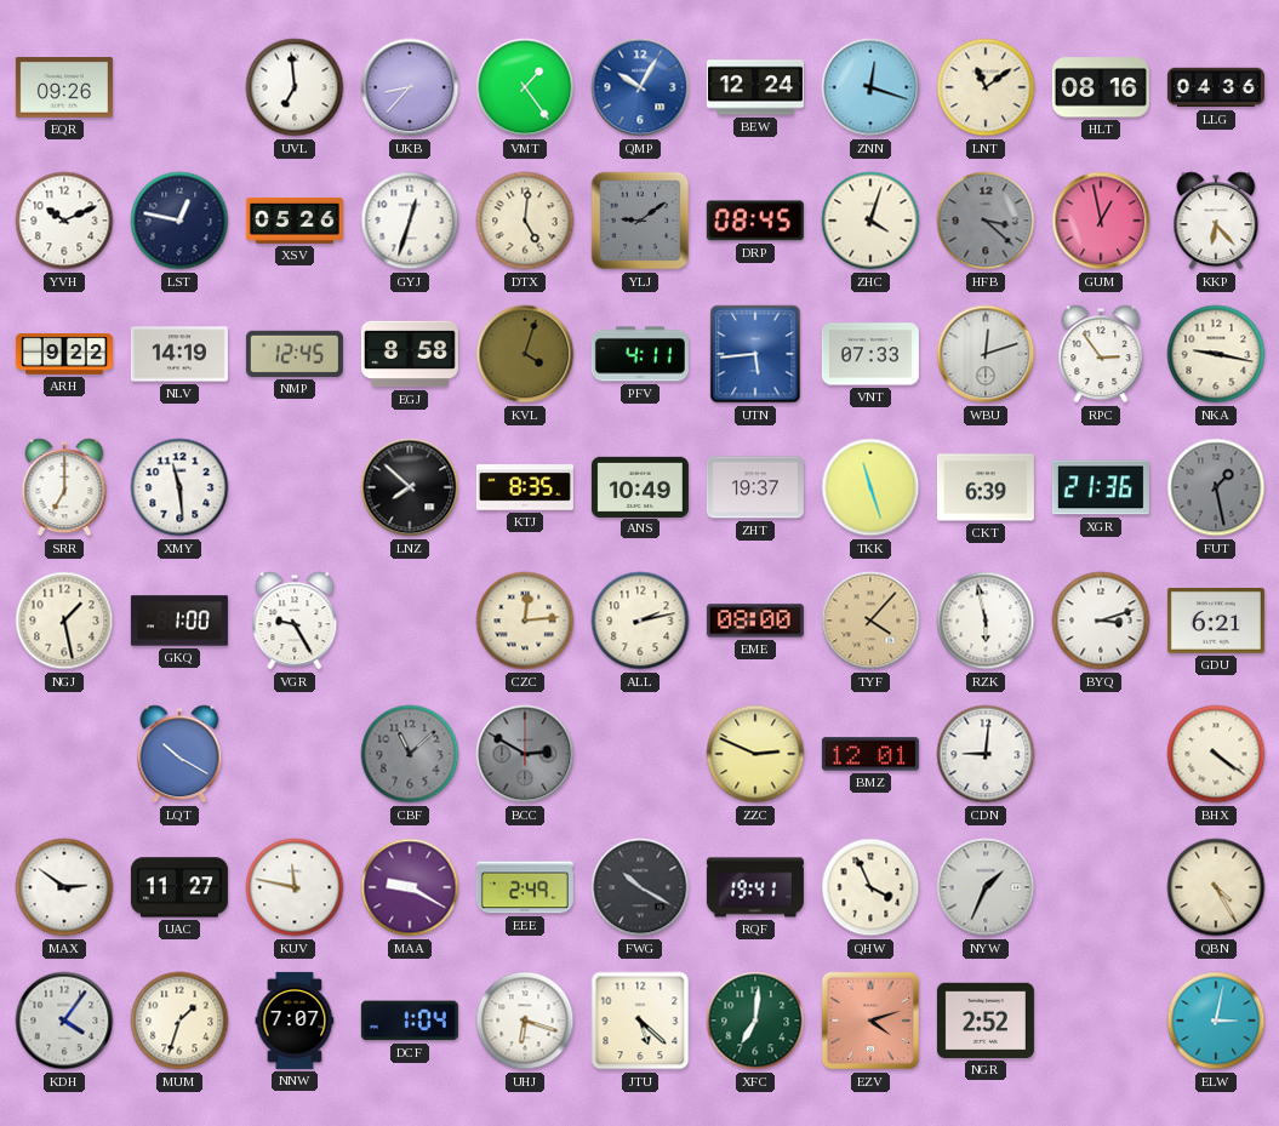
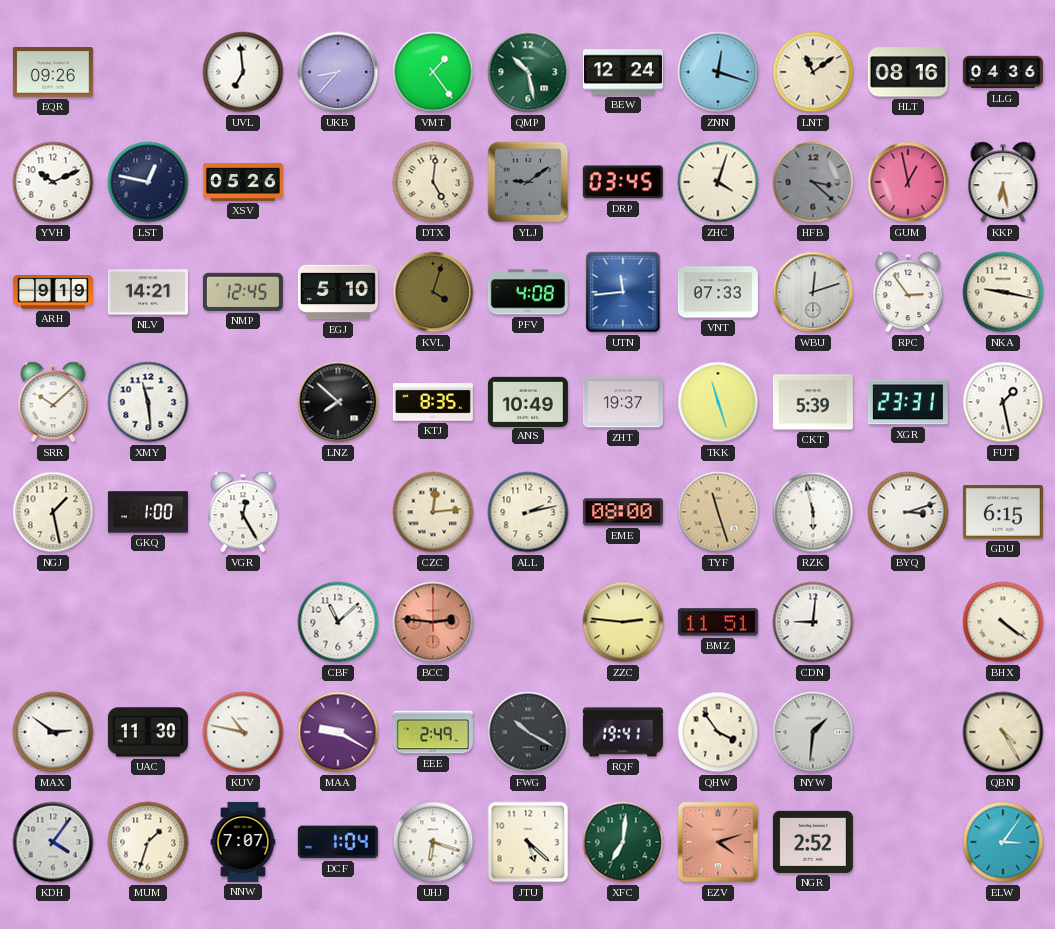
QMP: 10:05 -> 10:28 (528, 72)
QMP dial: blue -> green (528, 72)
GYJ: 12:33 -> none (410, 221)
DRP: 08:45 -> 03:45 (623, 182)
KKP: 6:23 -> 6:28 (1003, 182)
ARH: 9:22 -> 9:19 (53, 292)
NLV: 14:19 -> 14:21 (148, 292)
EGJ: 8:58 -> 5:10 (338, 292)
PFV: 4:11 -> 4:08 (528, 292)
UTN: 5:44 -> 11:44 (623, 292)
SRR: 7:00 -> 10:08 (53, 402)
CKT: 6:39 -> 5:39 (813, 402)
XGR: 21:36 -> 23:31 (908, 402)
FUT dial: grey -> white (1003, 402)
VGR: 9:25 -> 12:25 (243, 512)
TYF: 4:07 -> 11:27 (718, 512)
GDU: 6:21 -> 6:15 (1003, 513)
LQT: 10:20 -> none (179, 754)
CBF dial: grey -> white (338, 622)
BCC: 2:50 -> 2:46 (433, 622)
BCC dial: grey -> salmon (433, 622)
ZZC: 2:49 -> 2:46 (623, 622)
BMZ: 12:01 -> 11:51 (718, 622)
UAC: 11:27 -> 11:30 (148, 732)
KUV: 11:47 -> 10:47 (243, 732)
QHW: 3:56 -> 3:54 (718, 732)
NYW: 1:34 -> 1:31 (813, 732)
ELW: 3:02 -> 3:06 (1003, 842)
